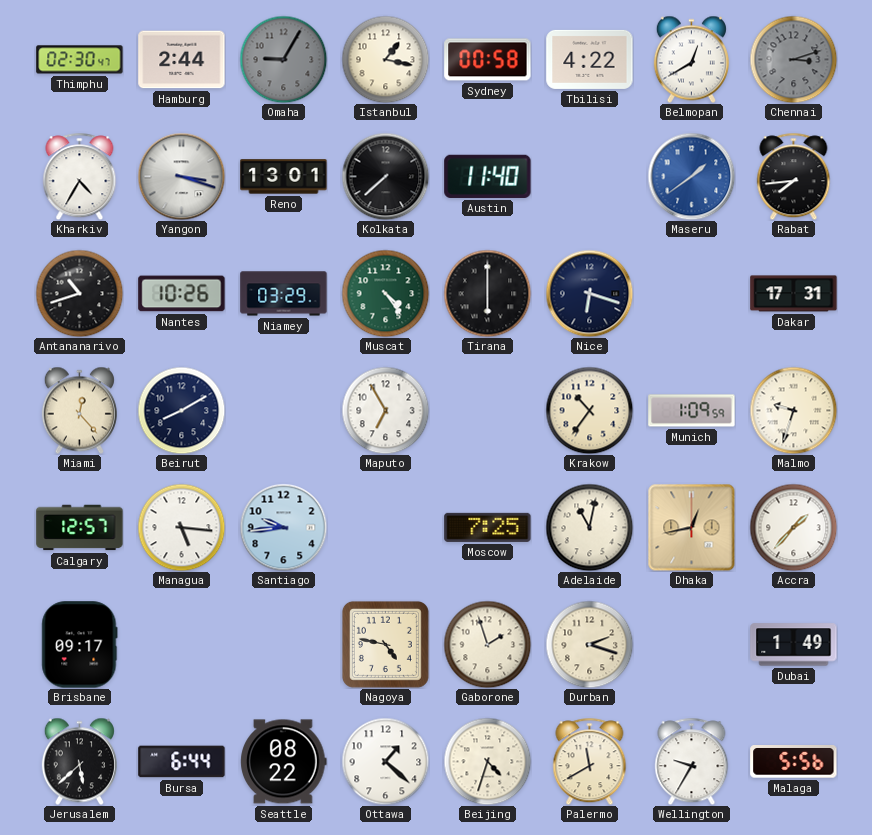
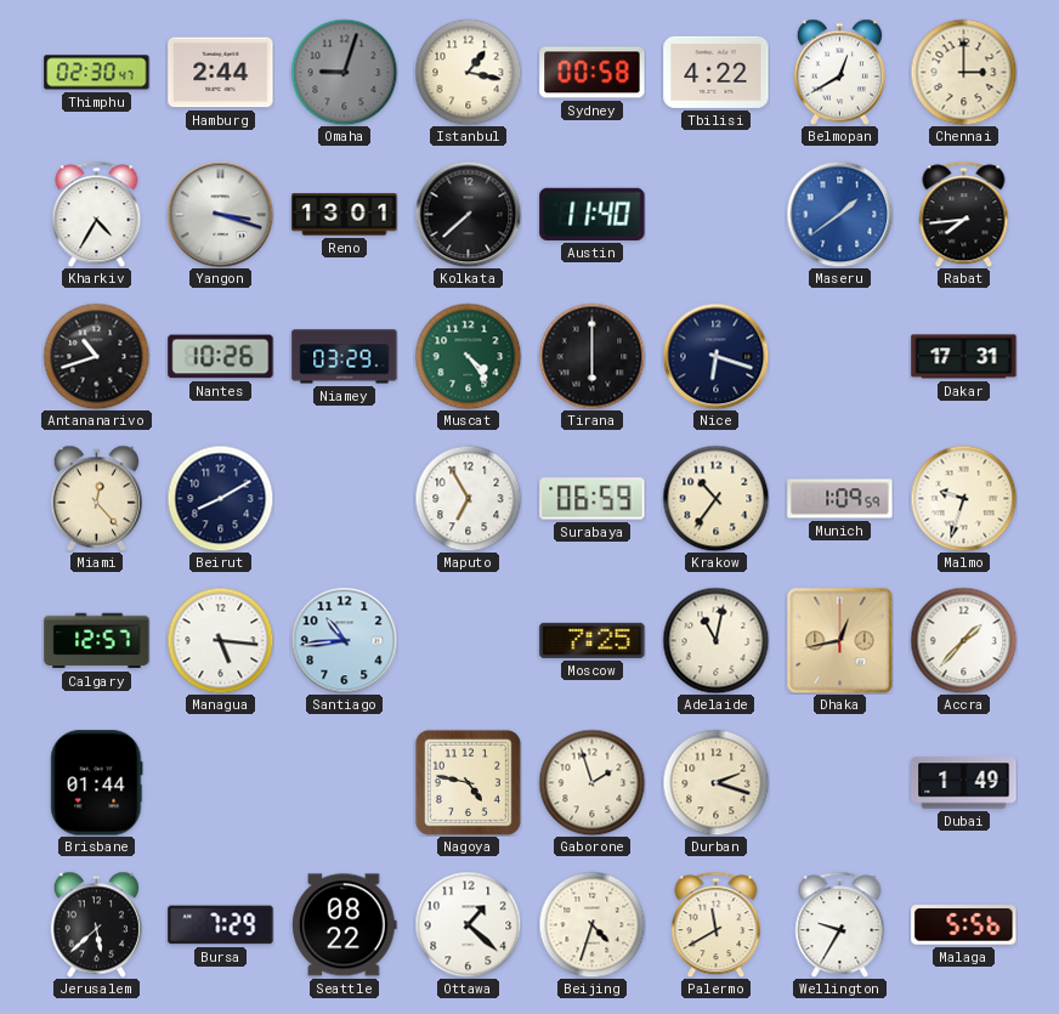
Omaha: 9:05 -> 9:03 (344, 72)
Chennai: 3:12 -> 3:00 (963, 72)
Chennai dial: grey -> cream (963, 72)
Surabaya: none -> 06:59 (593, 499)
Santiago: 9:44 -> 10:44 (344, 640)
Brisbane: 09:17 -> 01:44 (97, 783)
Bursa: 6:44 -> 7:29 (221, 925)
